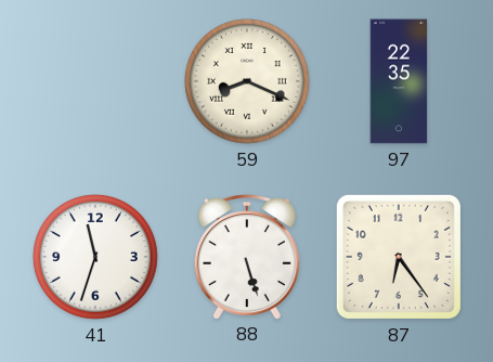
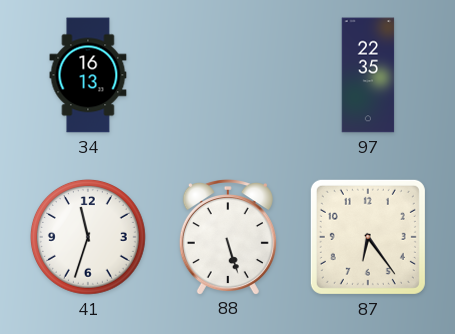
34: none -> 16:13 (88, 75)
59: 8:19 -> none (248, 82)
